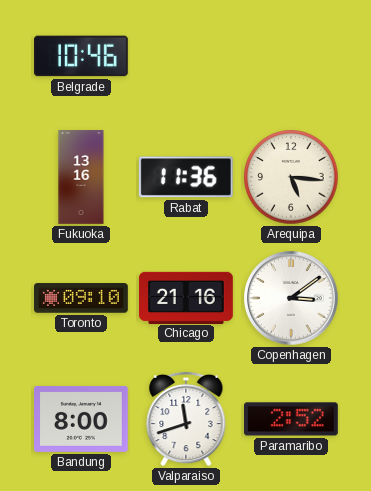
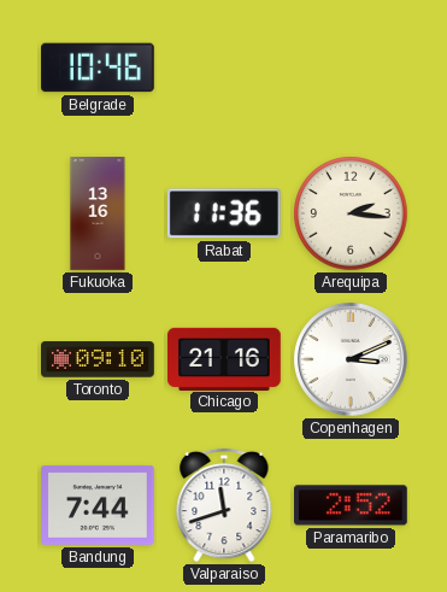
Arequipa: 5:16 -> 2:16 (351, 213)
Copenhagen: 3:09 -> 3:11 (351, 359)
Bandung: 8:00 -> 7:44 (99, 505)
